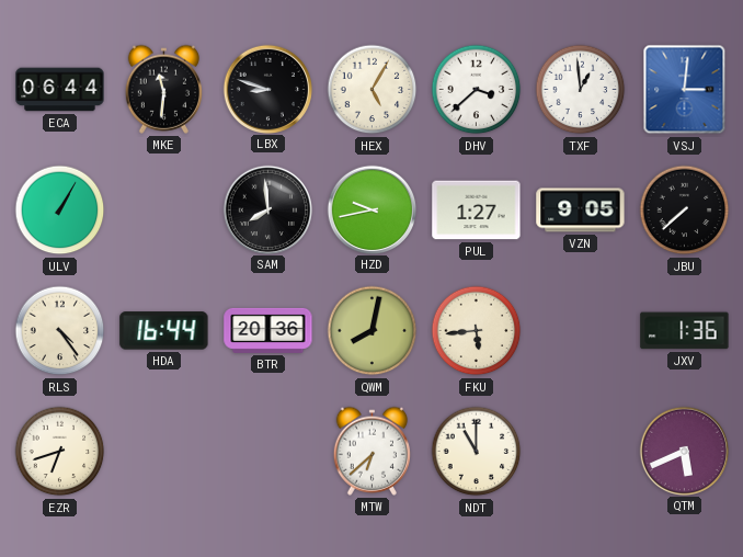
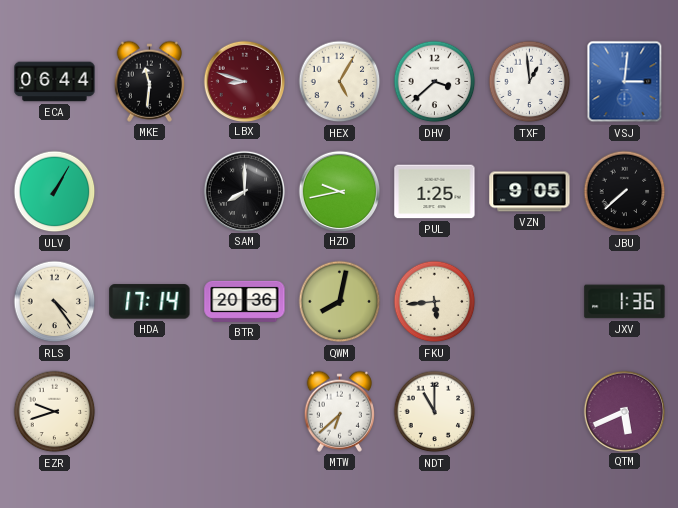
LBX dial: black -> burgundy (245, 81)
SAM: 7:59 -> 8:00 (245, 191)
PUL: 1:27 -> 1:25 (435, 192)
HDA: 16:44 -> 17:14 (150, 302)
EZR: 6:42 -> 9:42 (55, 412)
